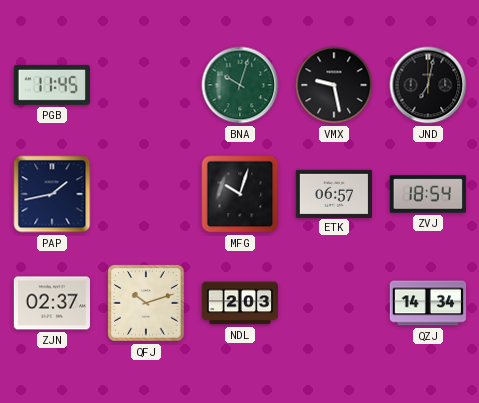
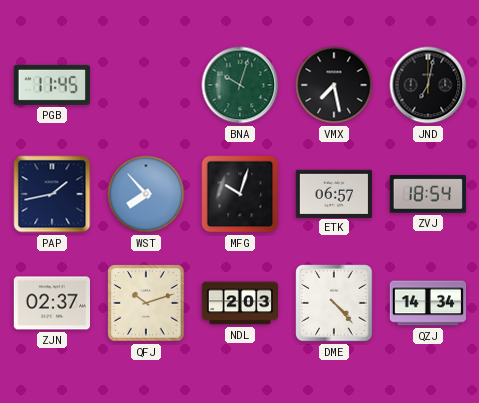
VMX: 9:28 -> 7:28 (334, 85)
WST: none -> 7:53 (146, 194)
DME: none -> 4:23 (334, 303)
